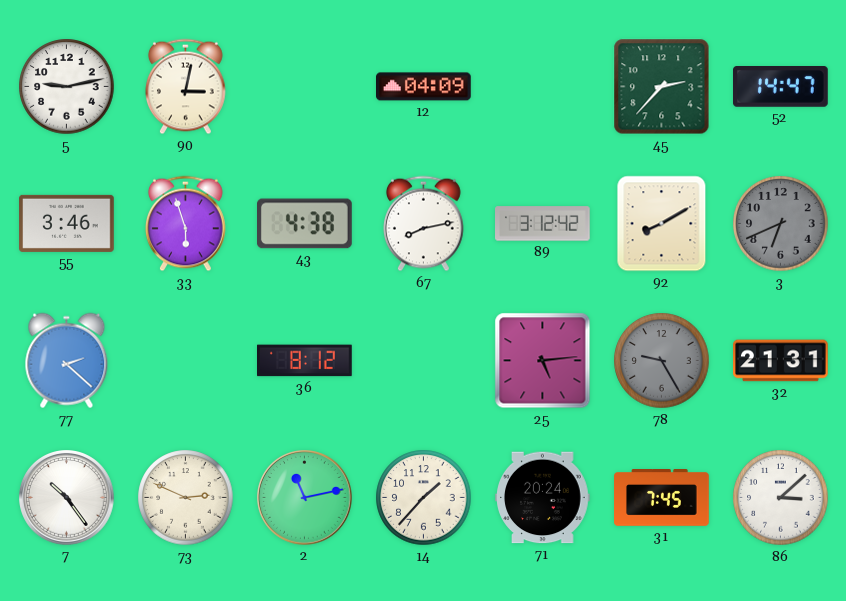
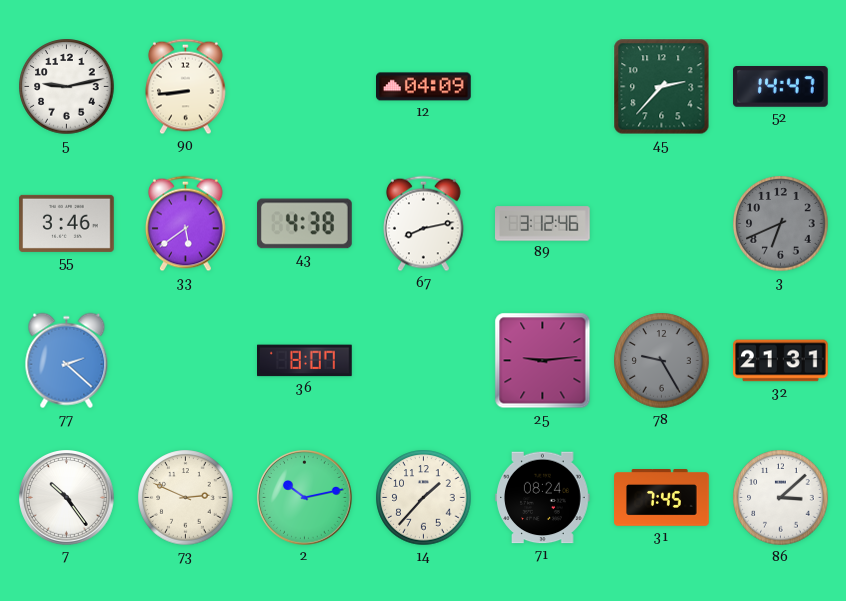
90: 3:02 -> 8:44 (186, 87)
33: 5:57 -> 5:39 (186, 224)
89: 3:12:42 -> 3:12:46 (543, 224)
92: 8:10 -> none (662, 224)
36: 8:12 -> 8:07 (305, 361)
25: 5:14 -> 9:14 (543, 361)
2: 11:13 -> 10:13 (305, 498)
71: 20:24 -> 08:24 (543, 498)
